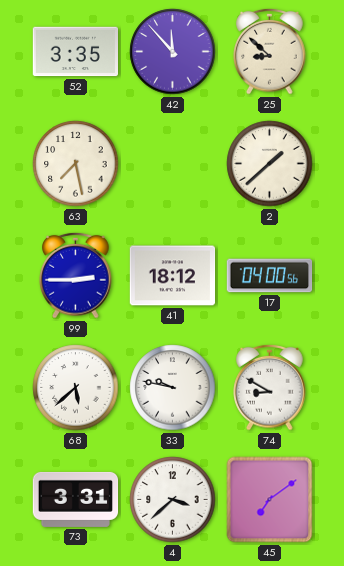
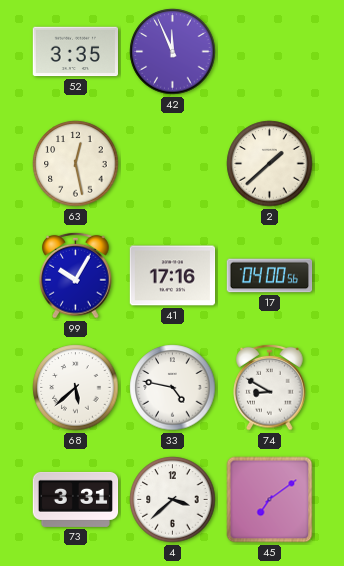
42: 11:53 -> 11:56 (173, 52)
25: 8:52 -> none (270, 51)
63: 7:28 -> 12:28 (76, 164)
99: 2:45 -> 10:05 (76, 275)
41: 18:12 -> 17:16 (173, 276)
33: 9:47 -> 4:47 (173, 388)
